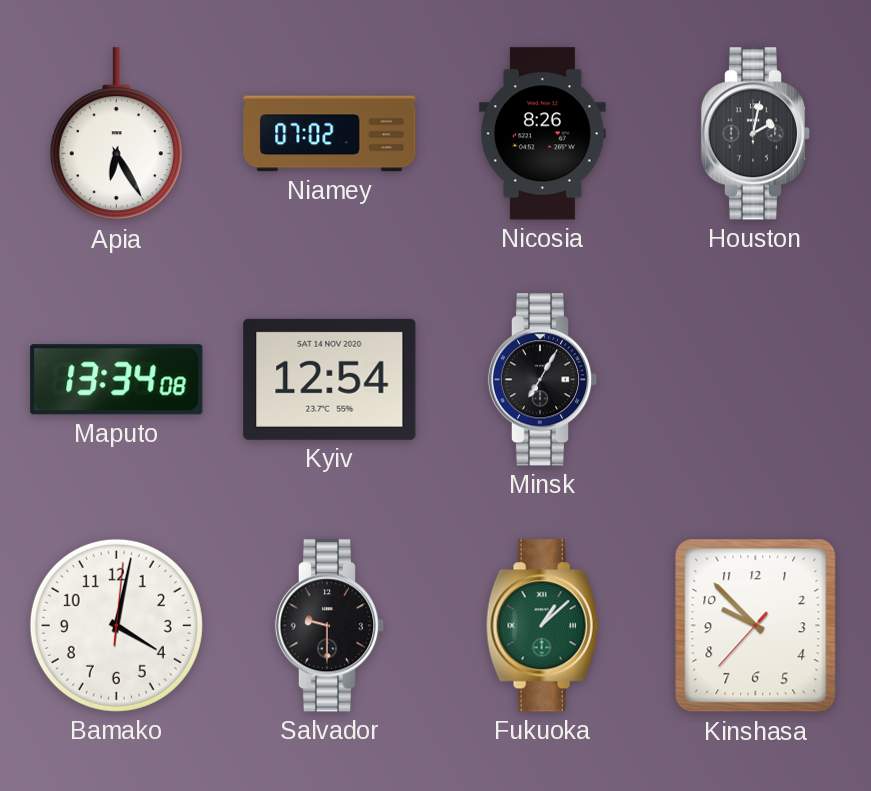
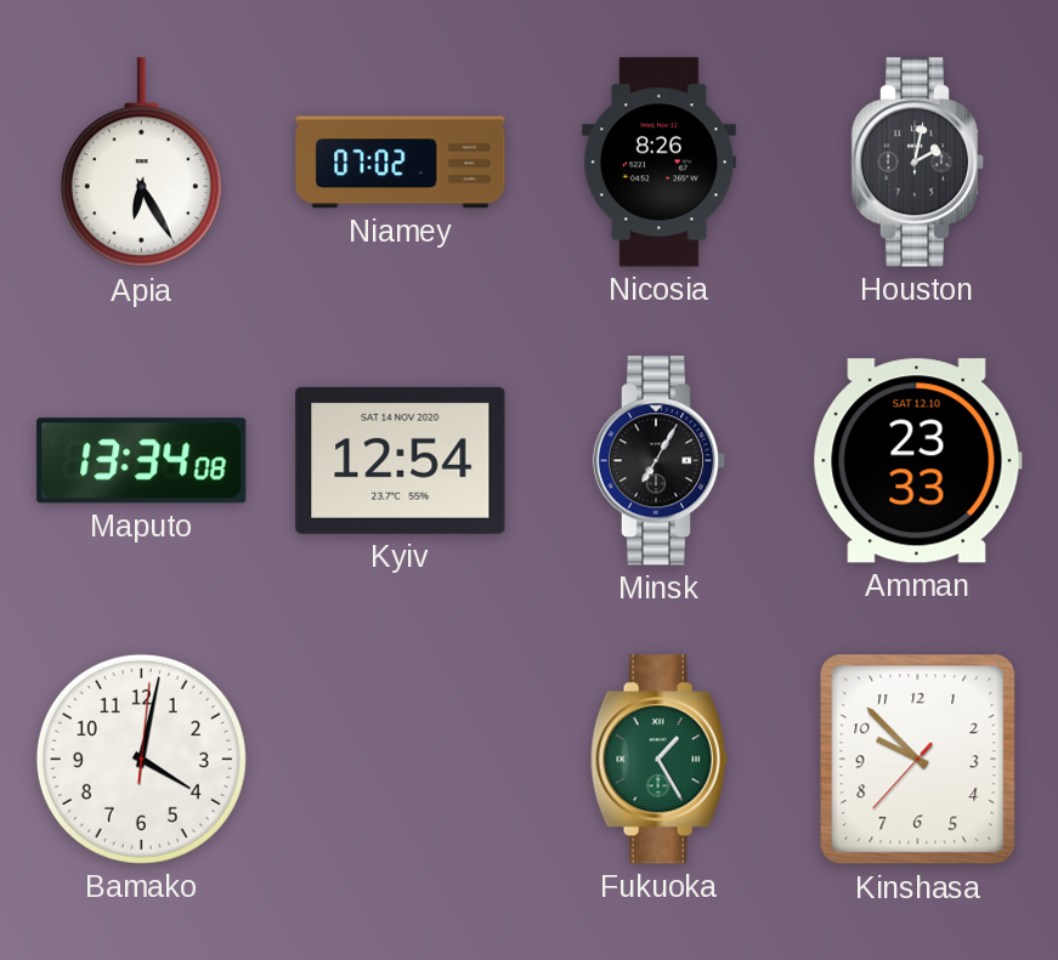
Amman: none -> 23:33 (917, 461)
Salvador: 9:30 -> none (330, 626)
Fukuoka: 1:08 -> 1:25 (658, 760)
